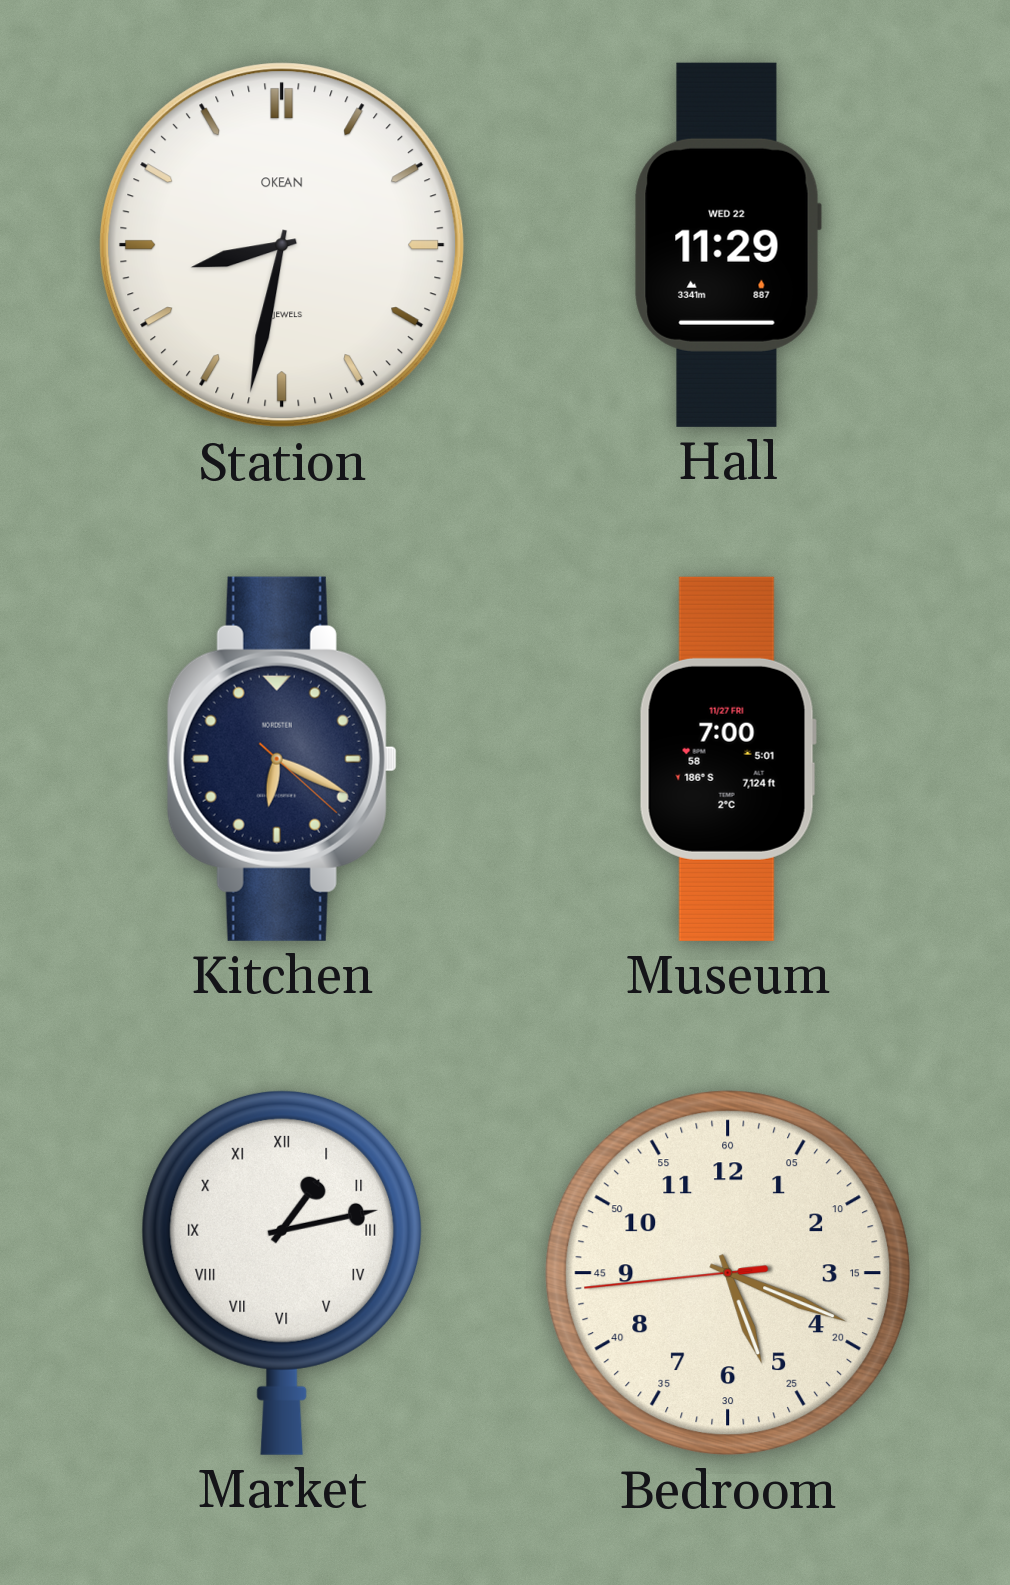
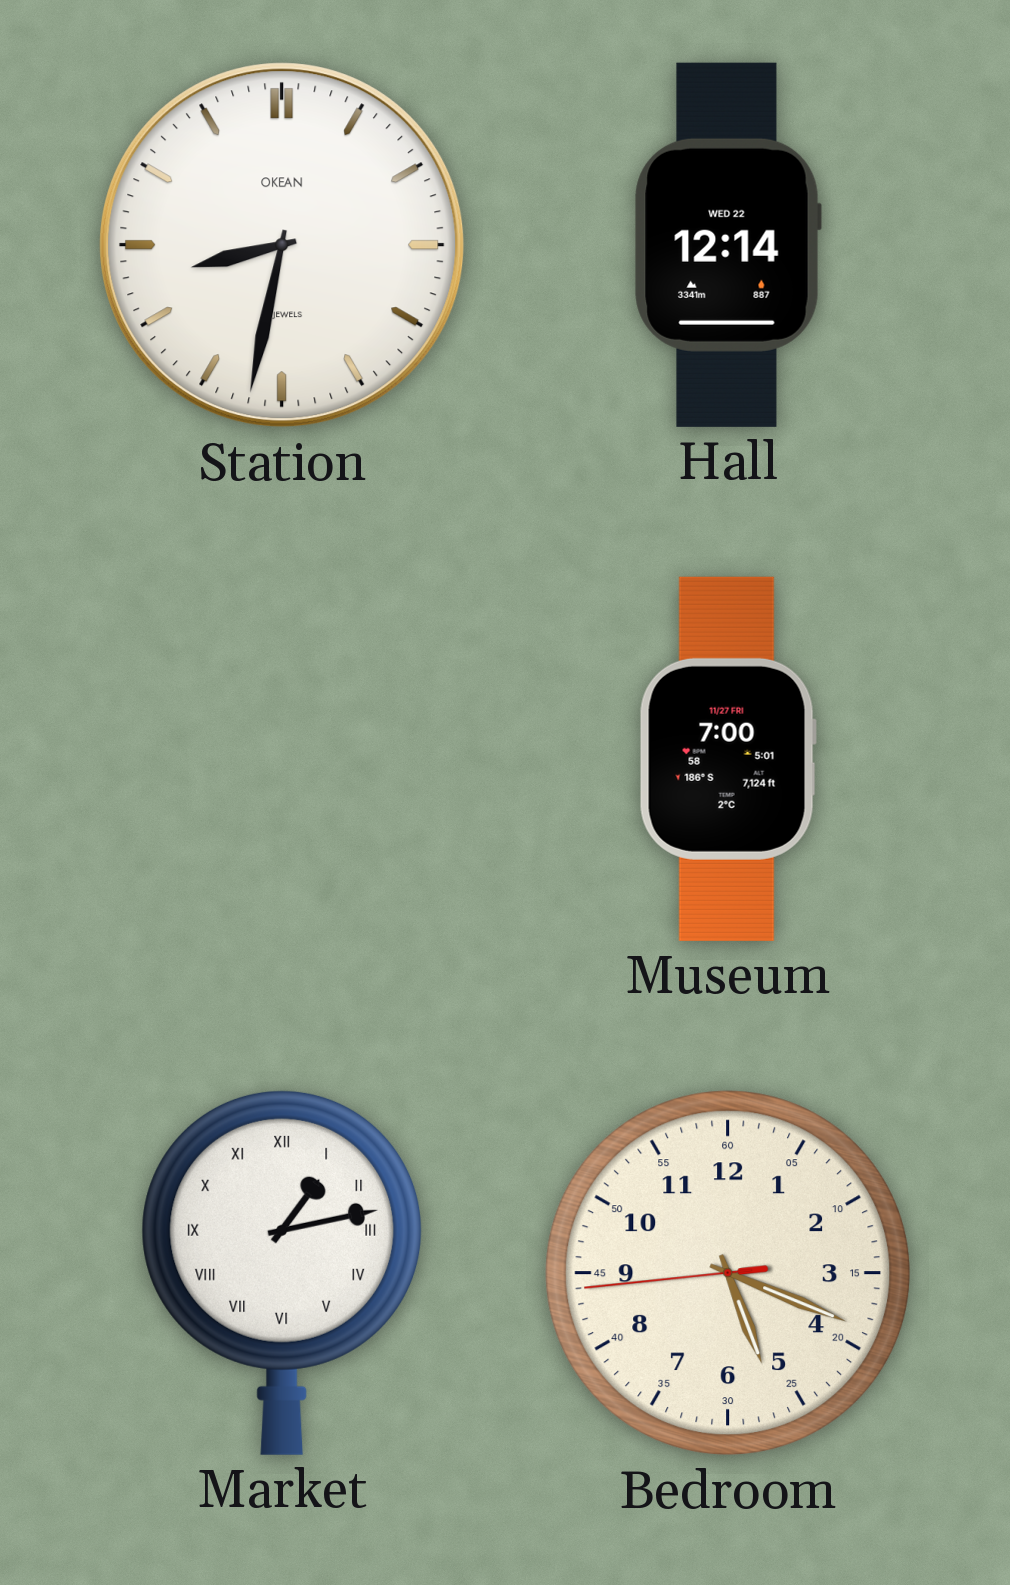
Hall: 11:29 -> 12:14 (728, 245)
Kitchen: 6:19 -> none (282, 759)
